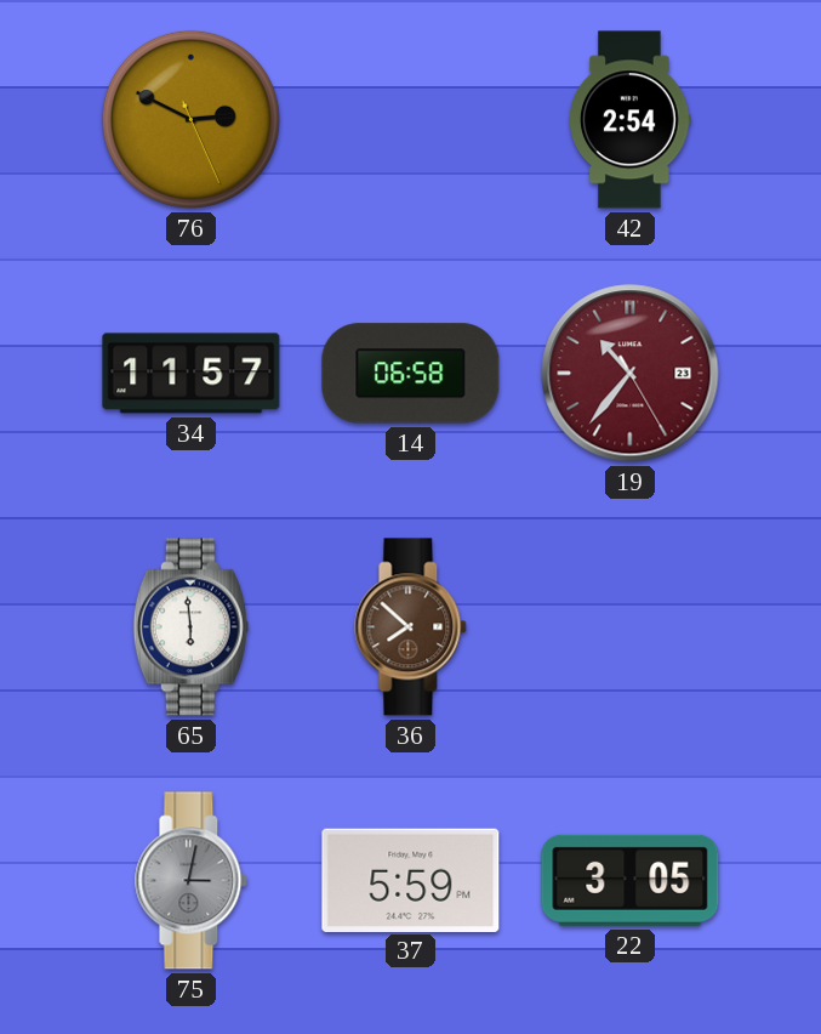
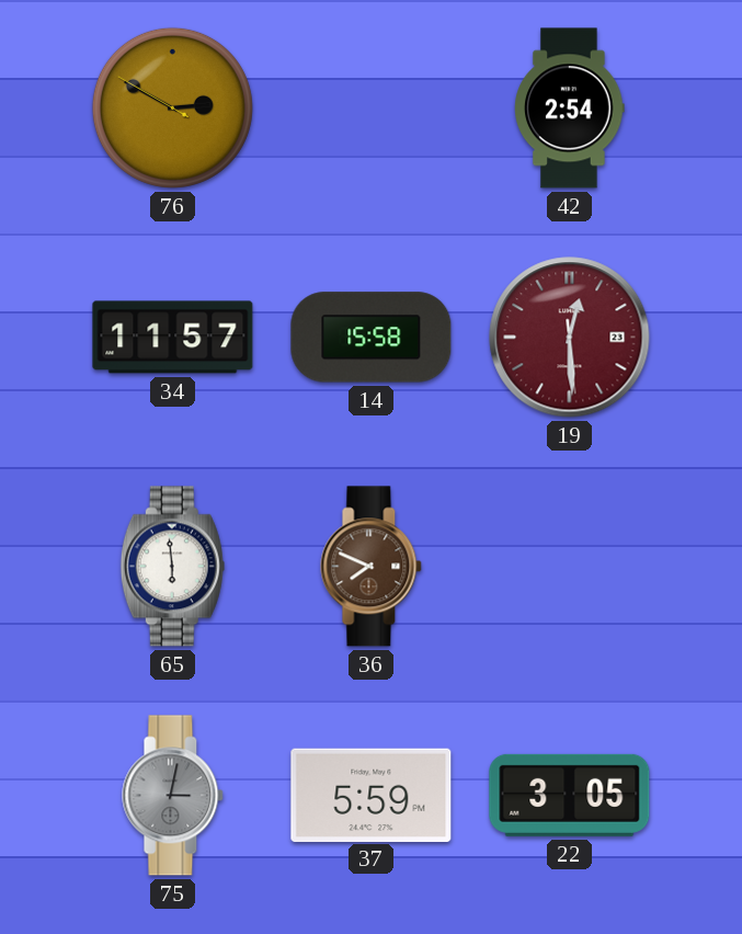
76: 2:49:26 -> 2:49:50 (172, 107)
14: 06:58 -> 15:58 (372, 338)
19: 10:36 -> 12:29 (570, 338)
36: 7:52 -> 7:49 (372, 567)
